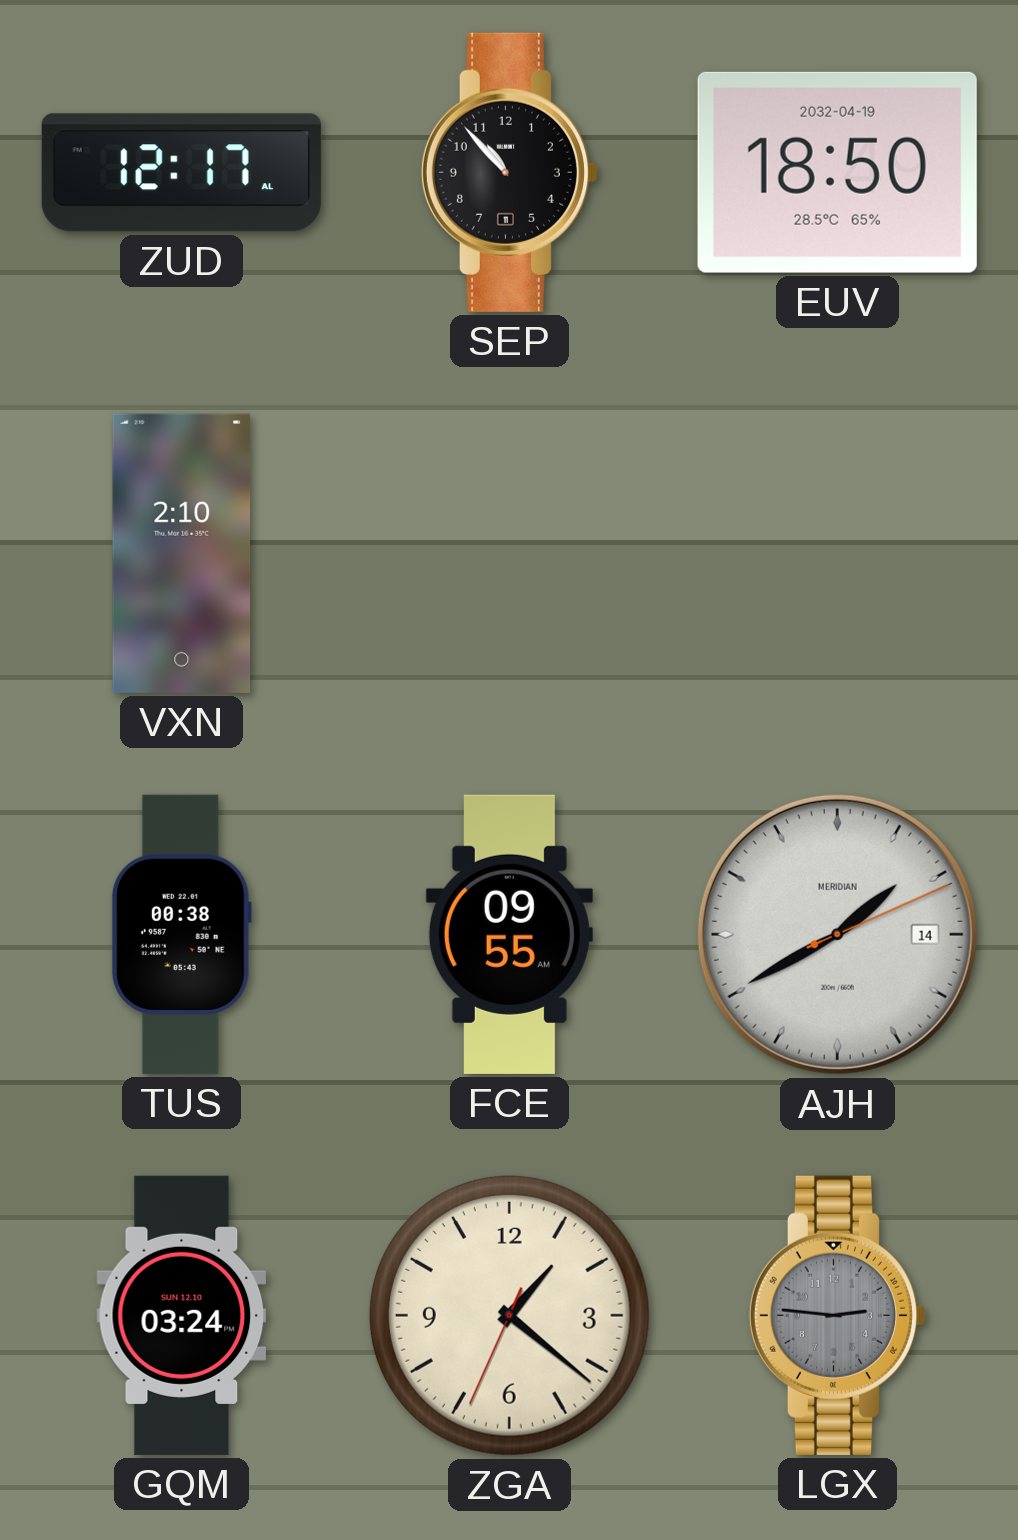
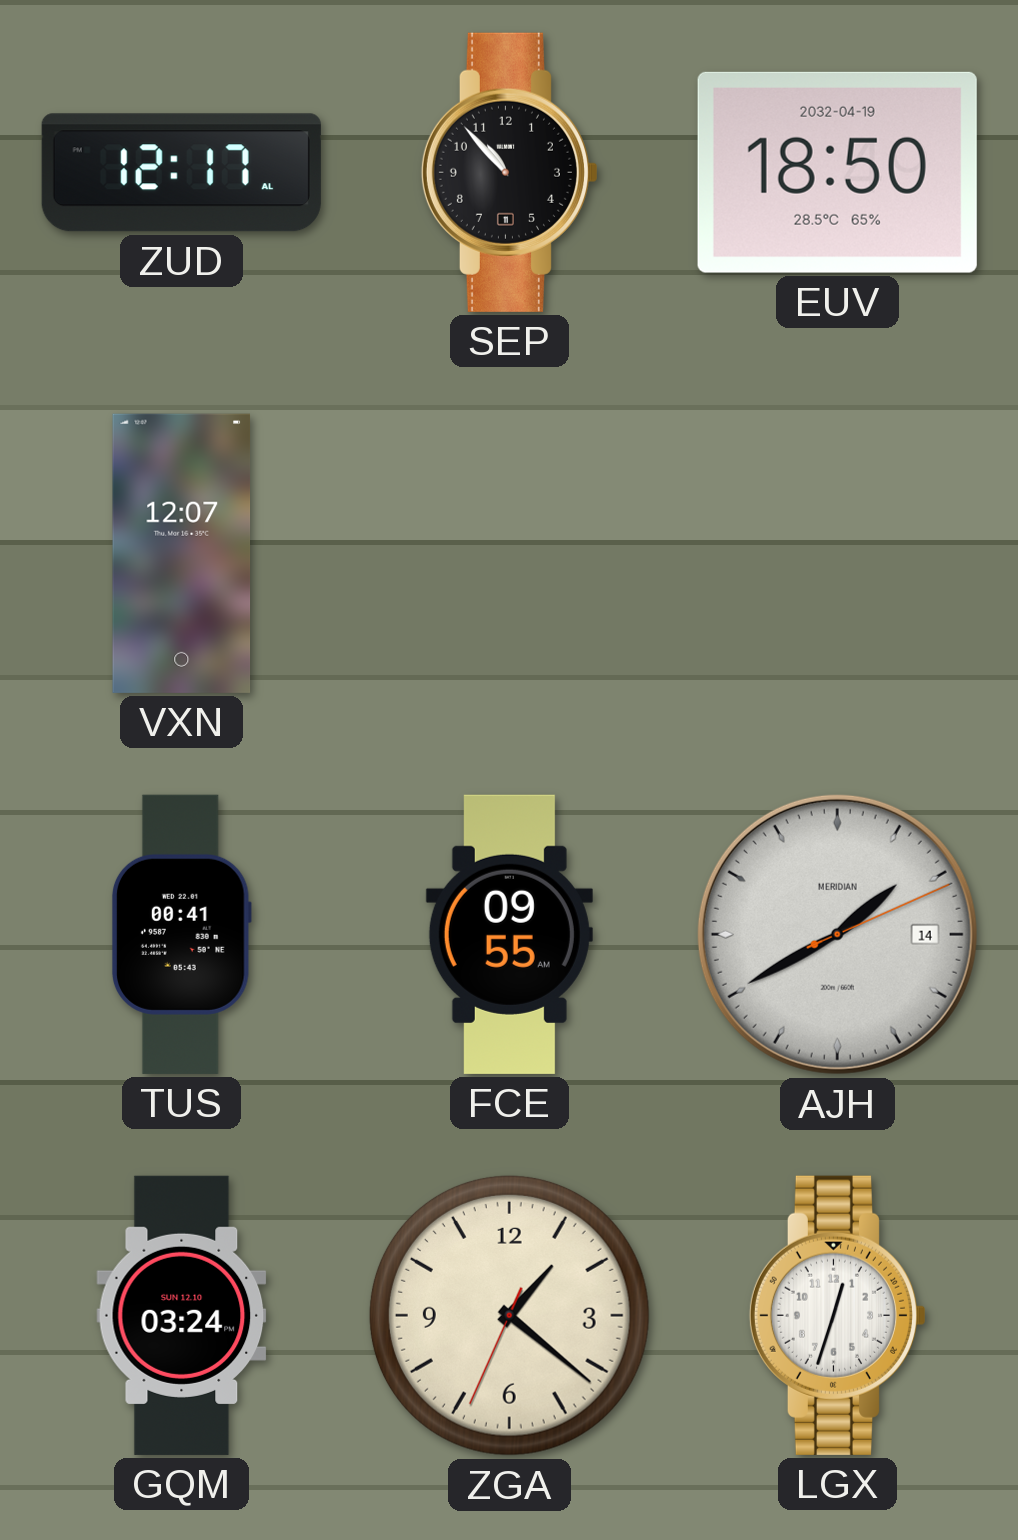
VXN: 2:10 -> 12:07 (182, 553)
TUS: 00:38 -> 00:41 (181, 934)
LGX: 2:46 -> 12:33 (837, 1315)
LGX dial: grey -> white (837, 1315)
